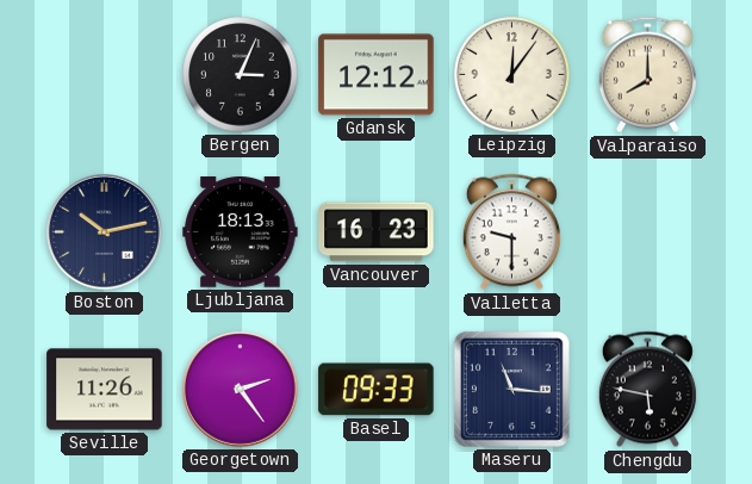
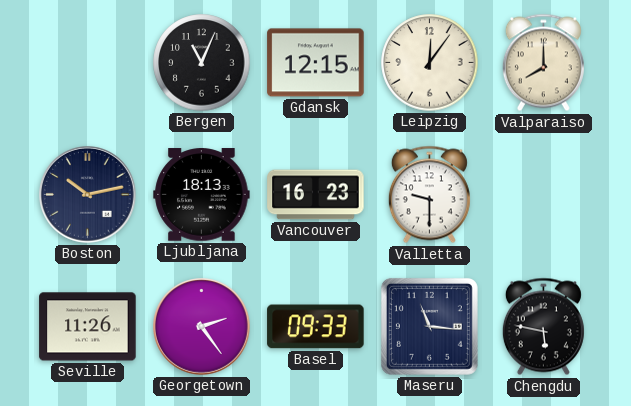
Bergen: 3:04 -> 11:04 (202, 63)
Gdansk: 12:12 -> 12:15 (316, 63)
